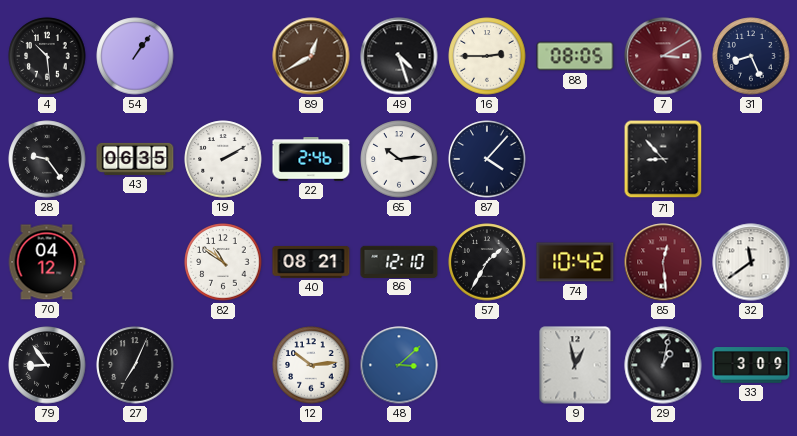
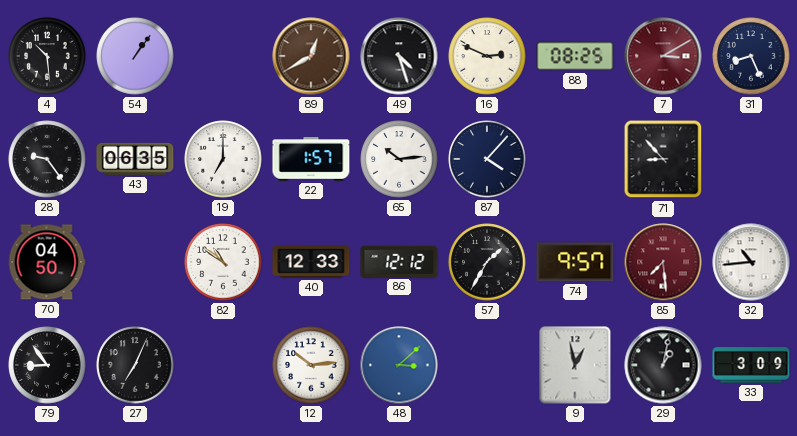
16: 2:45 -> 2:49 (487, 56)
88: 08:05 -> 08:25 (575, 56)
19: 2:10 -> 7:00 (223, 159)
22: 2:46 -> 1:57 (311, 159)
70: 04:12 -> 04:50 (47, 262)
40: 08:21 -> 12:33 (311, 263)
86: 12:10 -> 12:12 (399, 261)
74: 10:42 -> 9:57 (575, 262)
85: 12:29 -> 7:29 (663, 262)
32: 11:39 -> 10:44 (751, 262)
